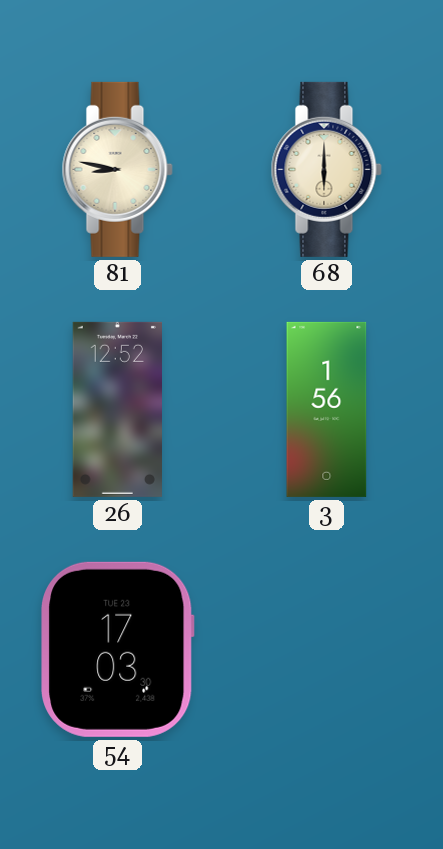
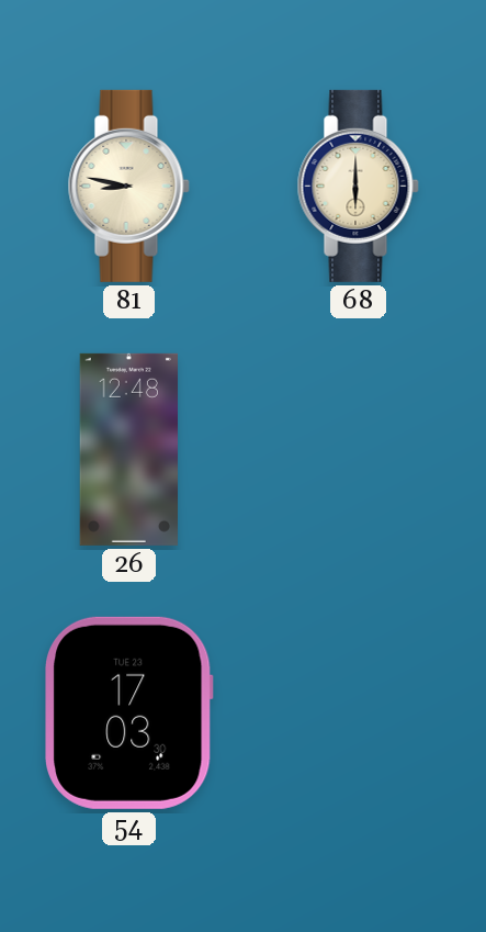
26: 12:52 -> 12:48 (128, 449)
3: 1:56 -> none (327, 409)
